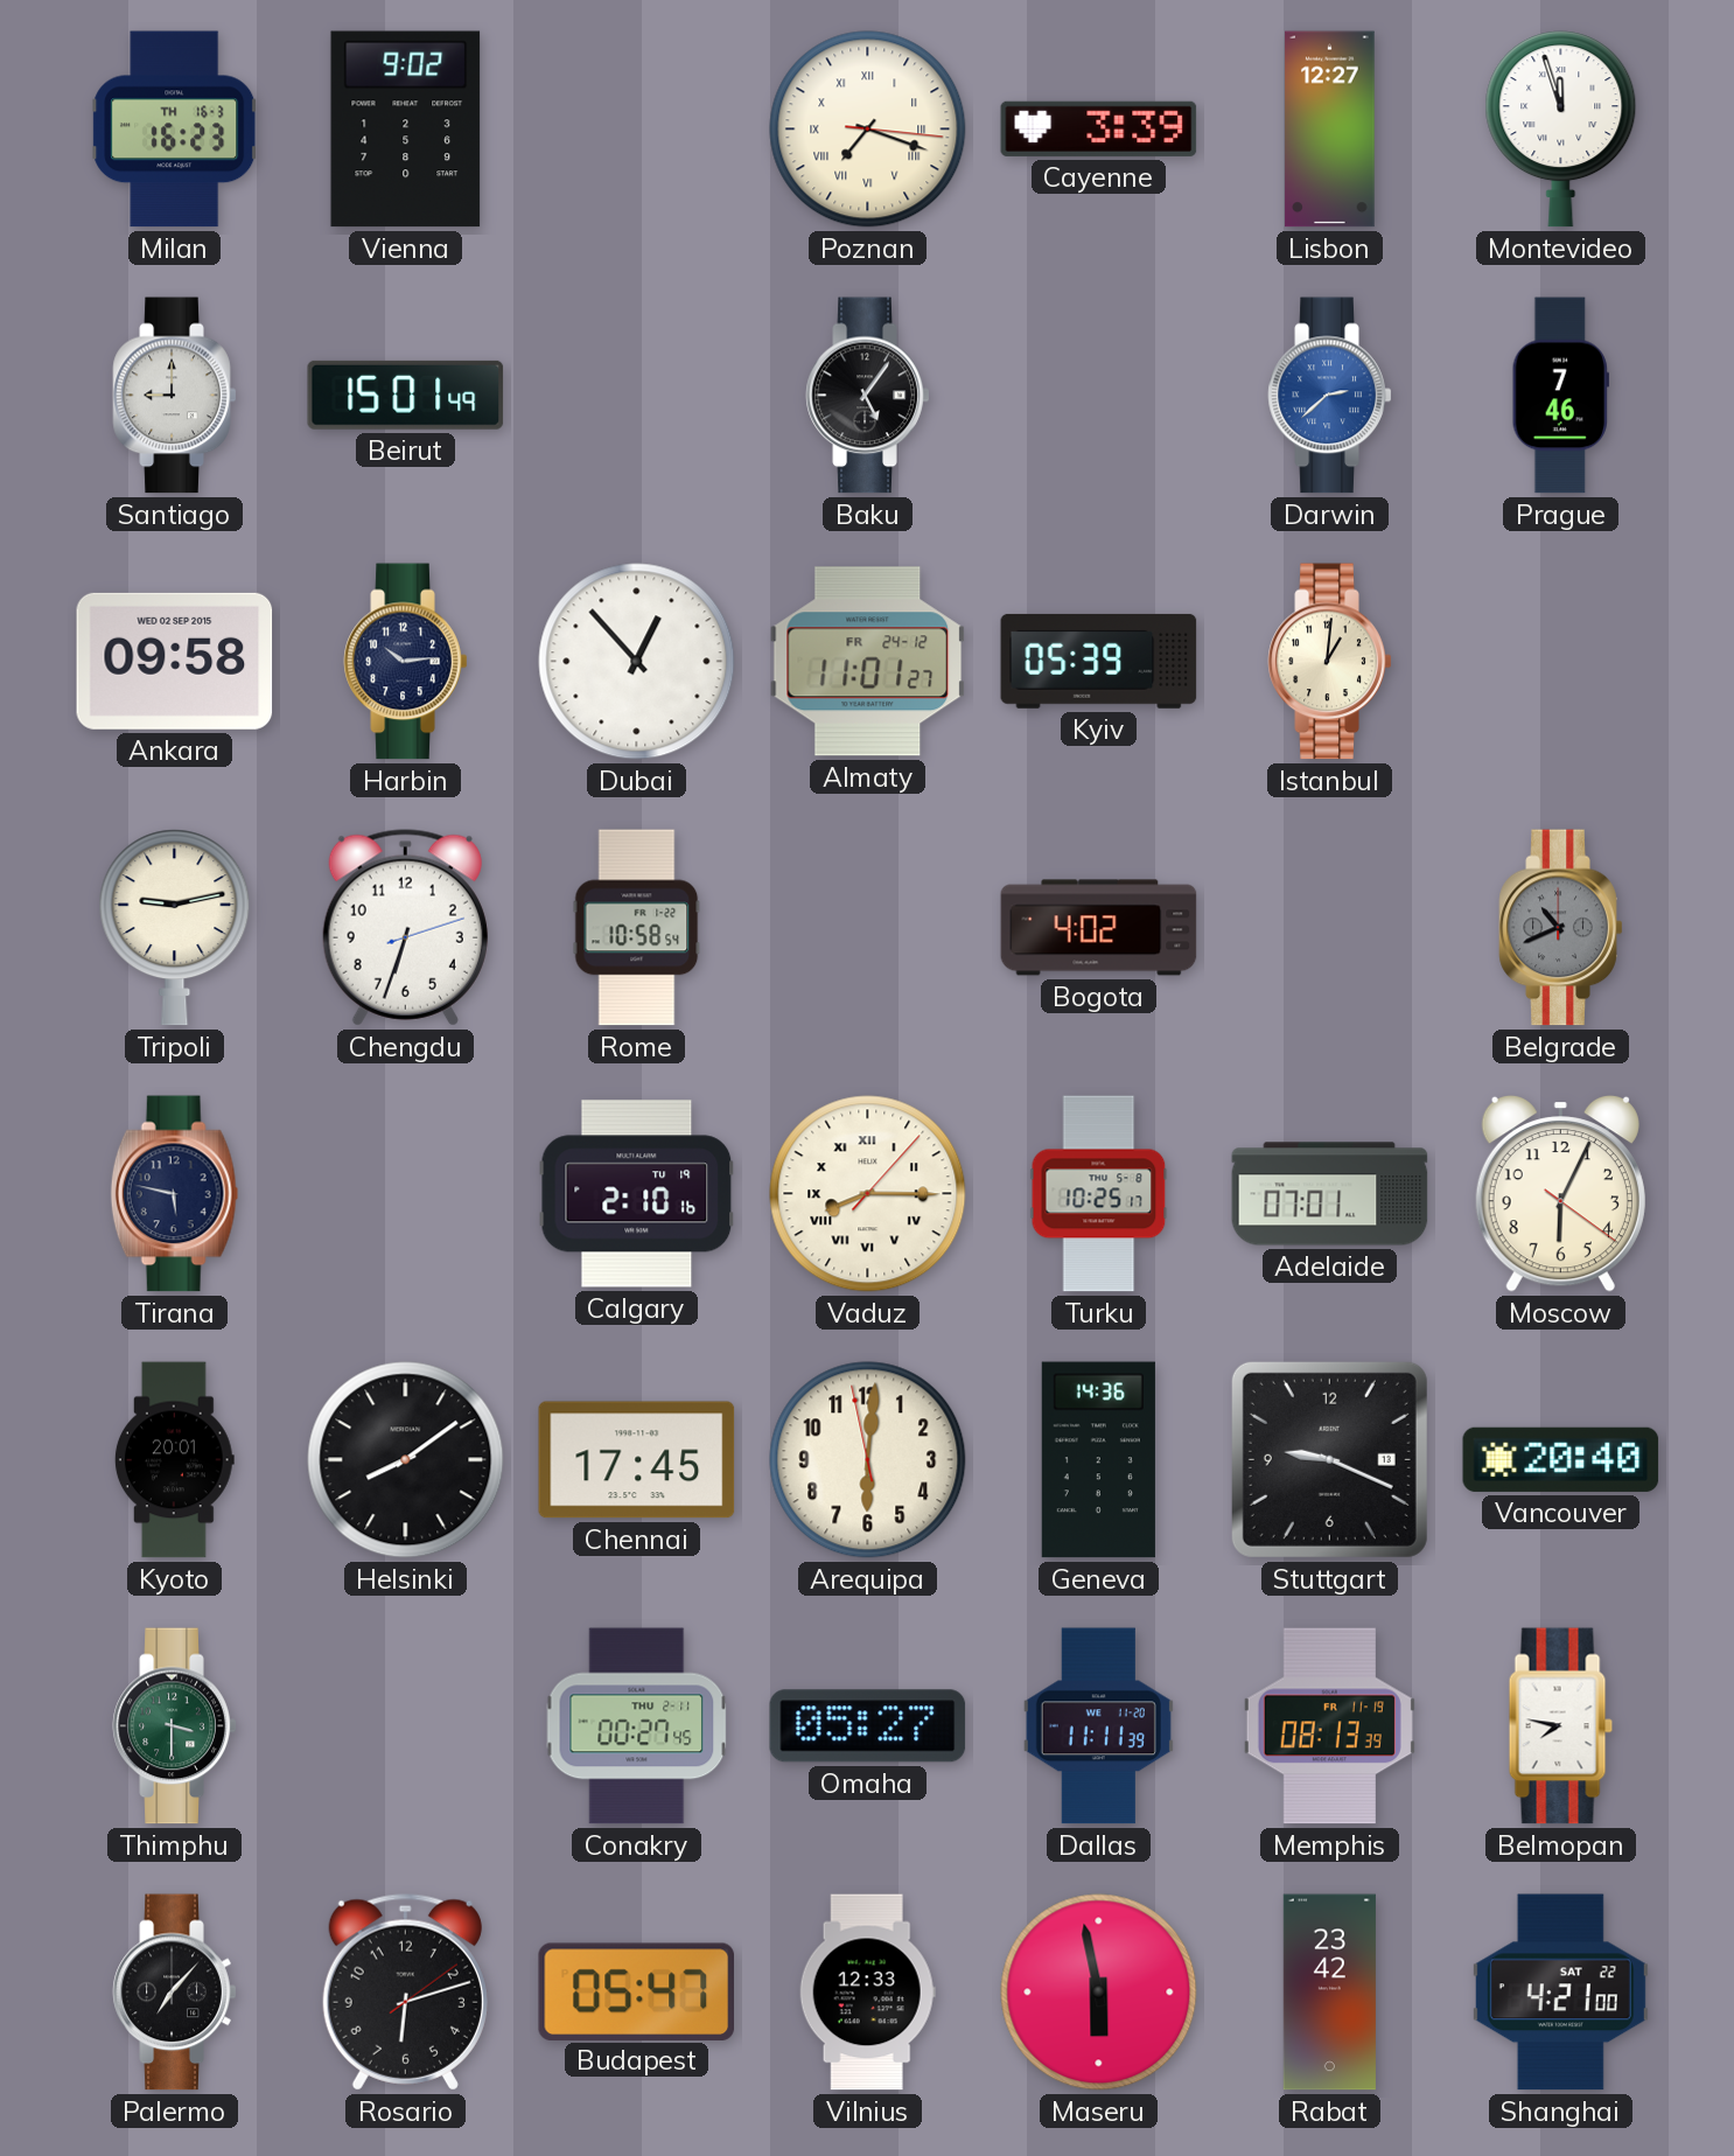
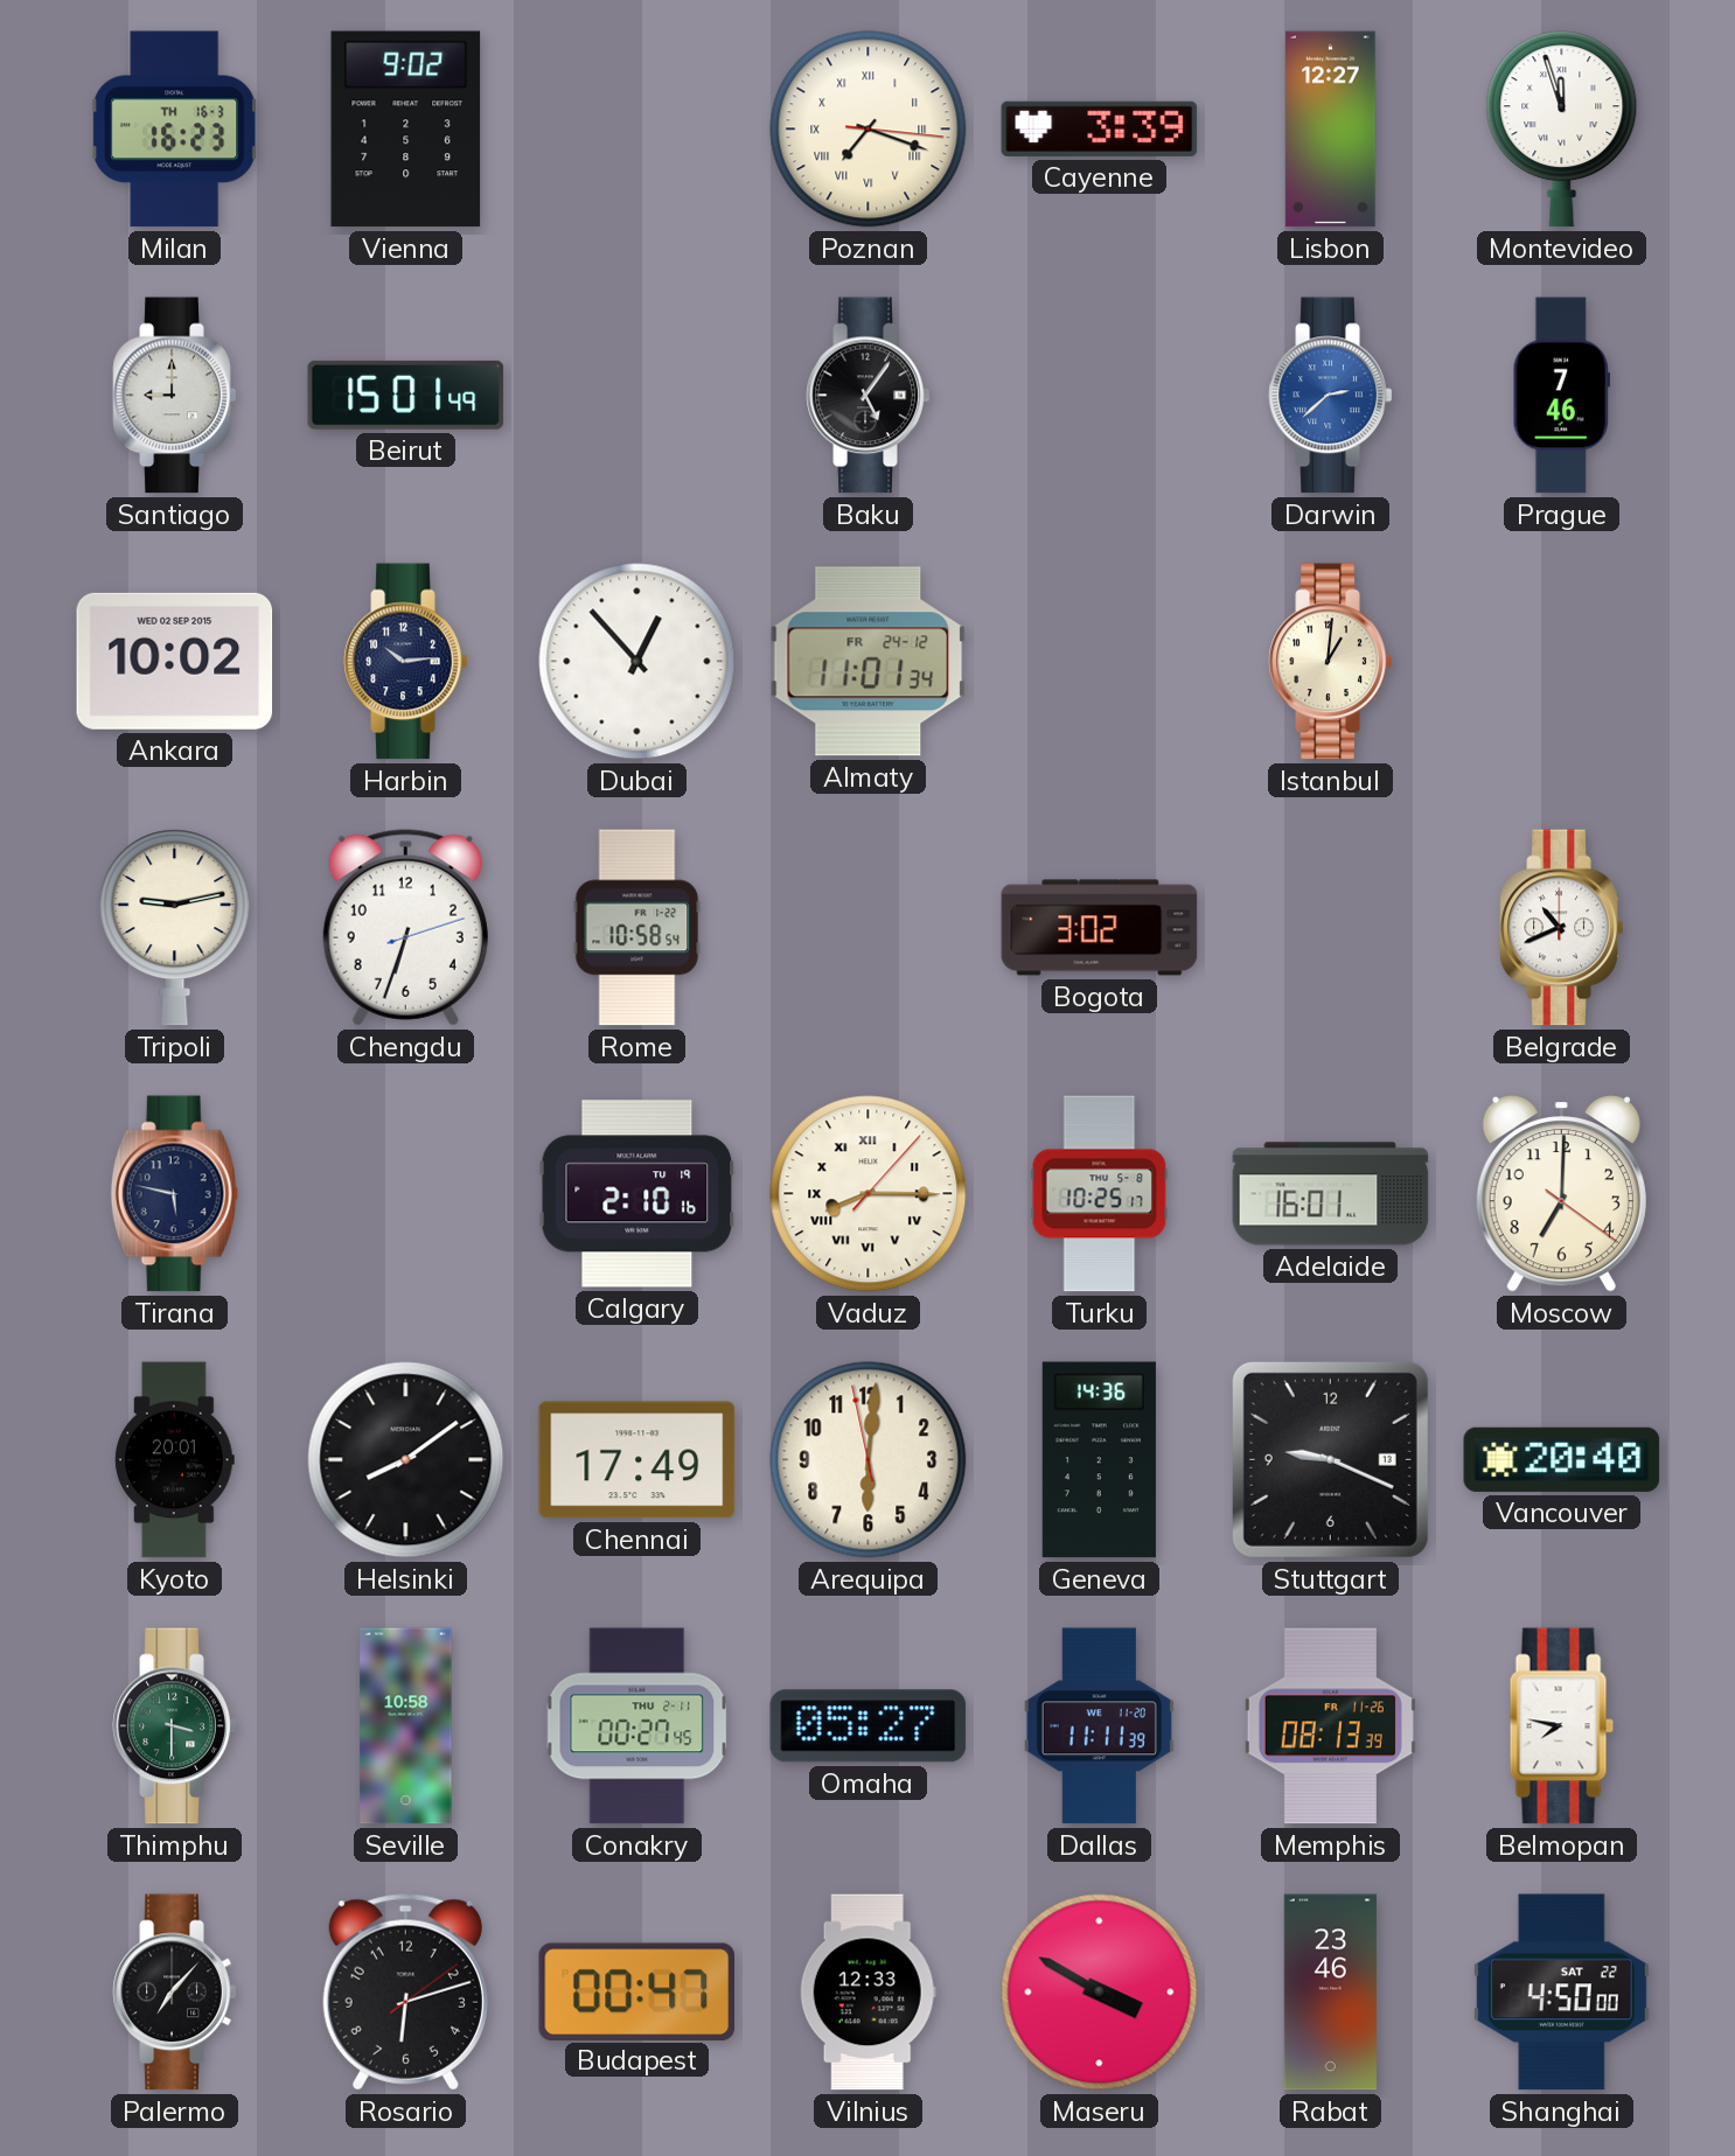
Ankara: 09:58 -> 10:02 (175, 661)
Almaty: 11:01:27 -> 11:01:34 (869, 662)
Kyiv: 05:39 -> none (1099, 661)
Bogota: 4:02 -> 3:02 (1100, 928)
Belgrade dial: grey -> white (1562, 928)
Adelaide: 07:01 -> 16:01 (1331, 1194)
Moscow: 6:04 -> 7:00 (1561, 1194)
Chennai: 17:45 -> 17:49 (637, 1460)
Seville: none -> 10:58 (406, 1726)
Memphis date: FR 11-19 -> FR 11-26 (1330, 1726)
Budapest: 05:47 -> 00:47 (636, 1991)
Maseru: 5:58 -> 3:50 (1100, 1993)
Rabat: 23:42 -> 23:46 (1330, 1993)
Shanghai: 4:21 -> 4:50 (1561, 1993)
